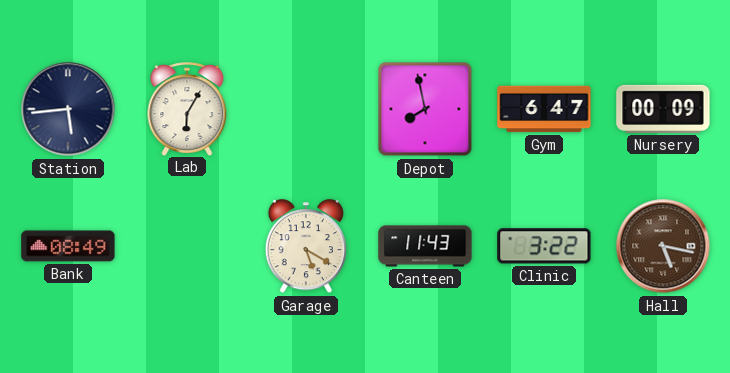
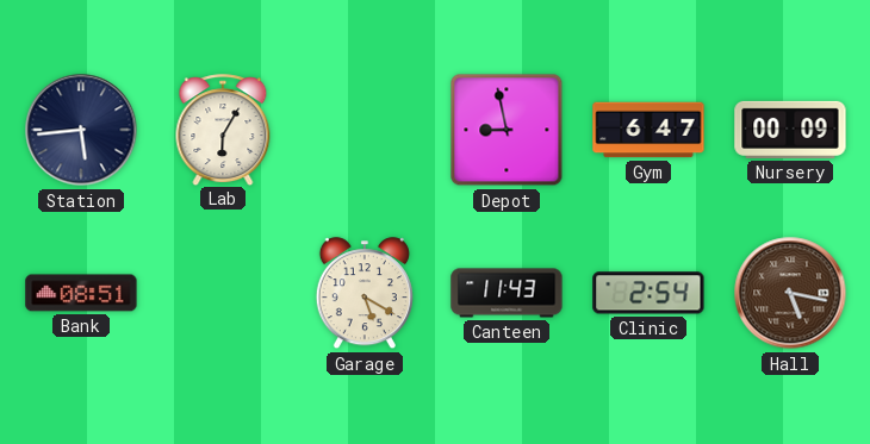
Depot: 7:58 -> 8:58 (507, 130)
Bank: 08:49 -> 08:51 (81, 293)
Clinic: 3:22 -> 2:54 (648, 293)
